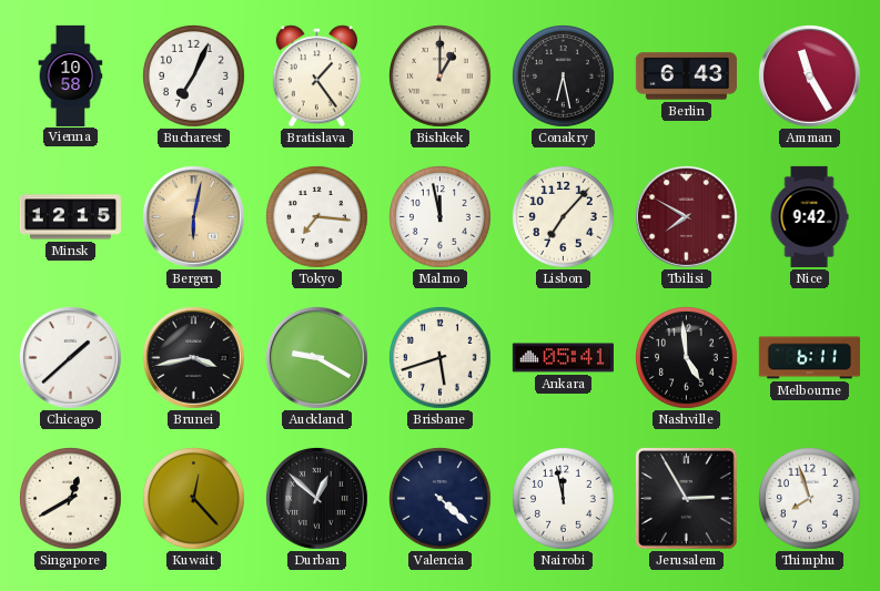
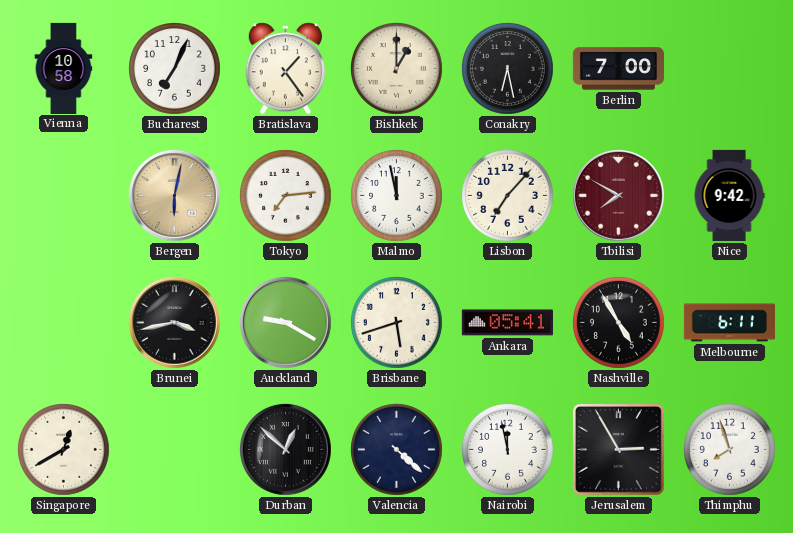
Berlin: 6:43 -> 7:00 (618, 69)
Amman: 11:25 -> none (809, 75)
Minsk: 12:15 -> none (70, 217)
Tokyo: 7:16 -> 7:14 (286, 196)
Chicago: 1:38 -> none (70, 357)
Nashville: 4:59 -> 4:55 (619, 323)
Kuwait: 12:23 -> none (194, 499)
